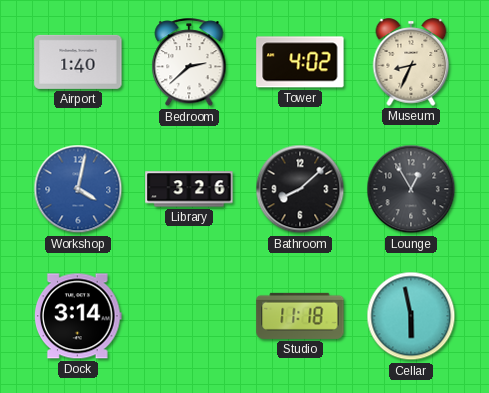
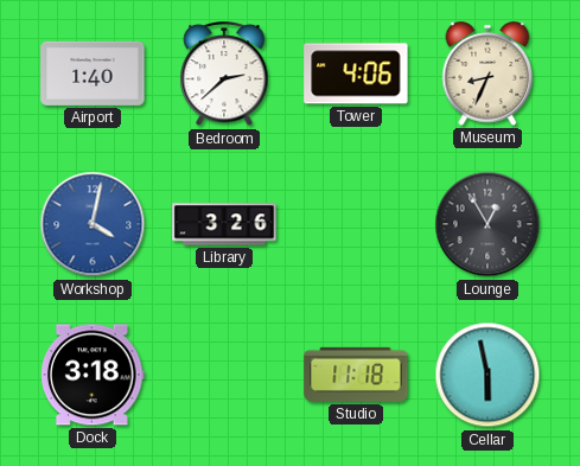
Tower: 4:02 -> 4:06 (356, 74)
Bathroom: 8:08 -> none (300, 189)
Dock: 3:14 -> 3:18 (94, 375)
